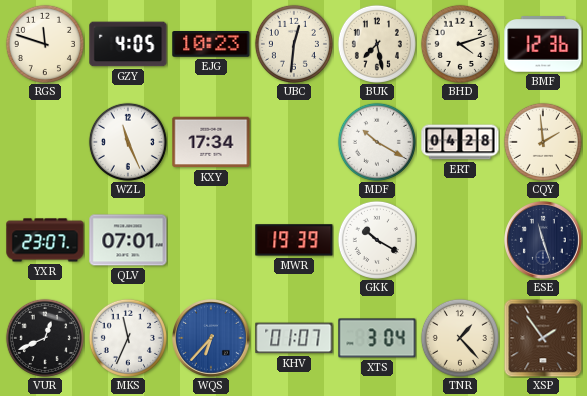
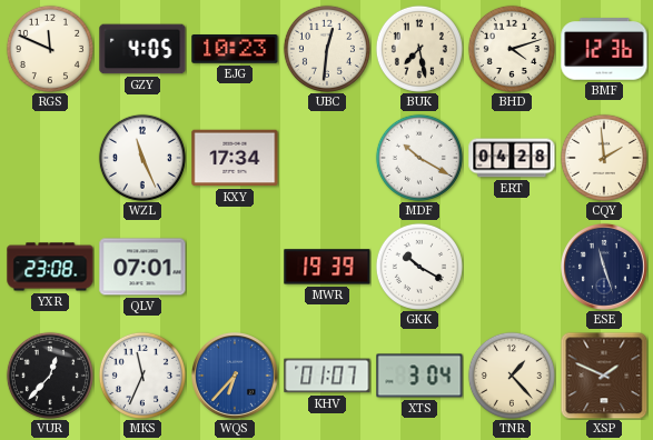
RGS: 11:48 -> 11:49 (50, 49)
YXR: 23:07 -> 23:08 (50, 267)
VUR: 12:41 -> 12:37 (50, 376)
XSP: 1:54 -> 1:49 (604, 376)
